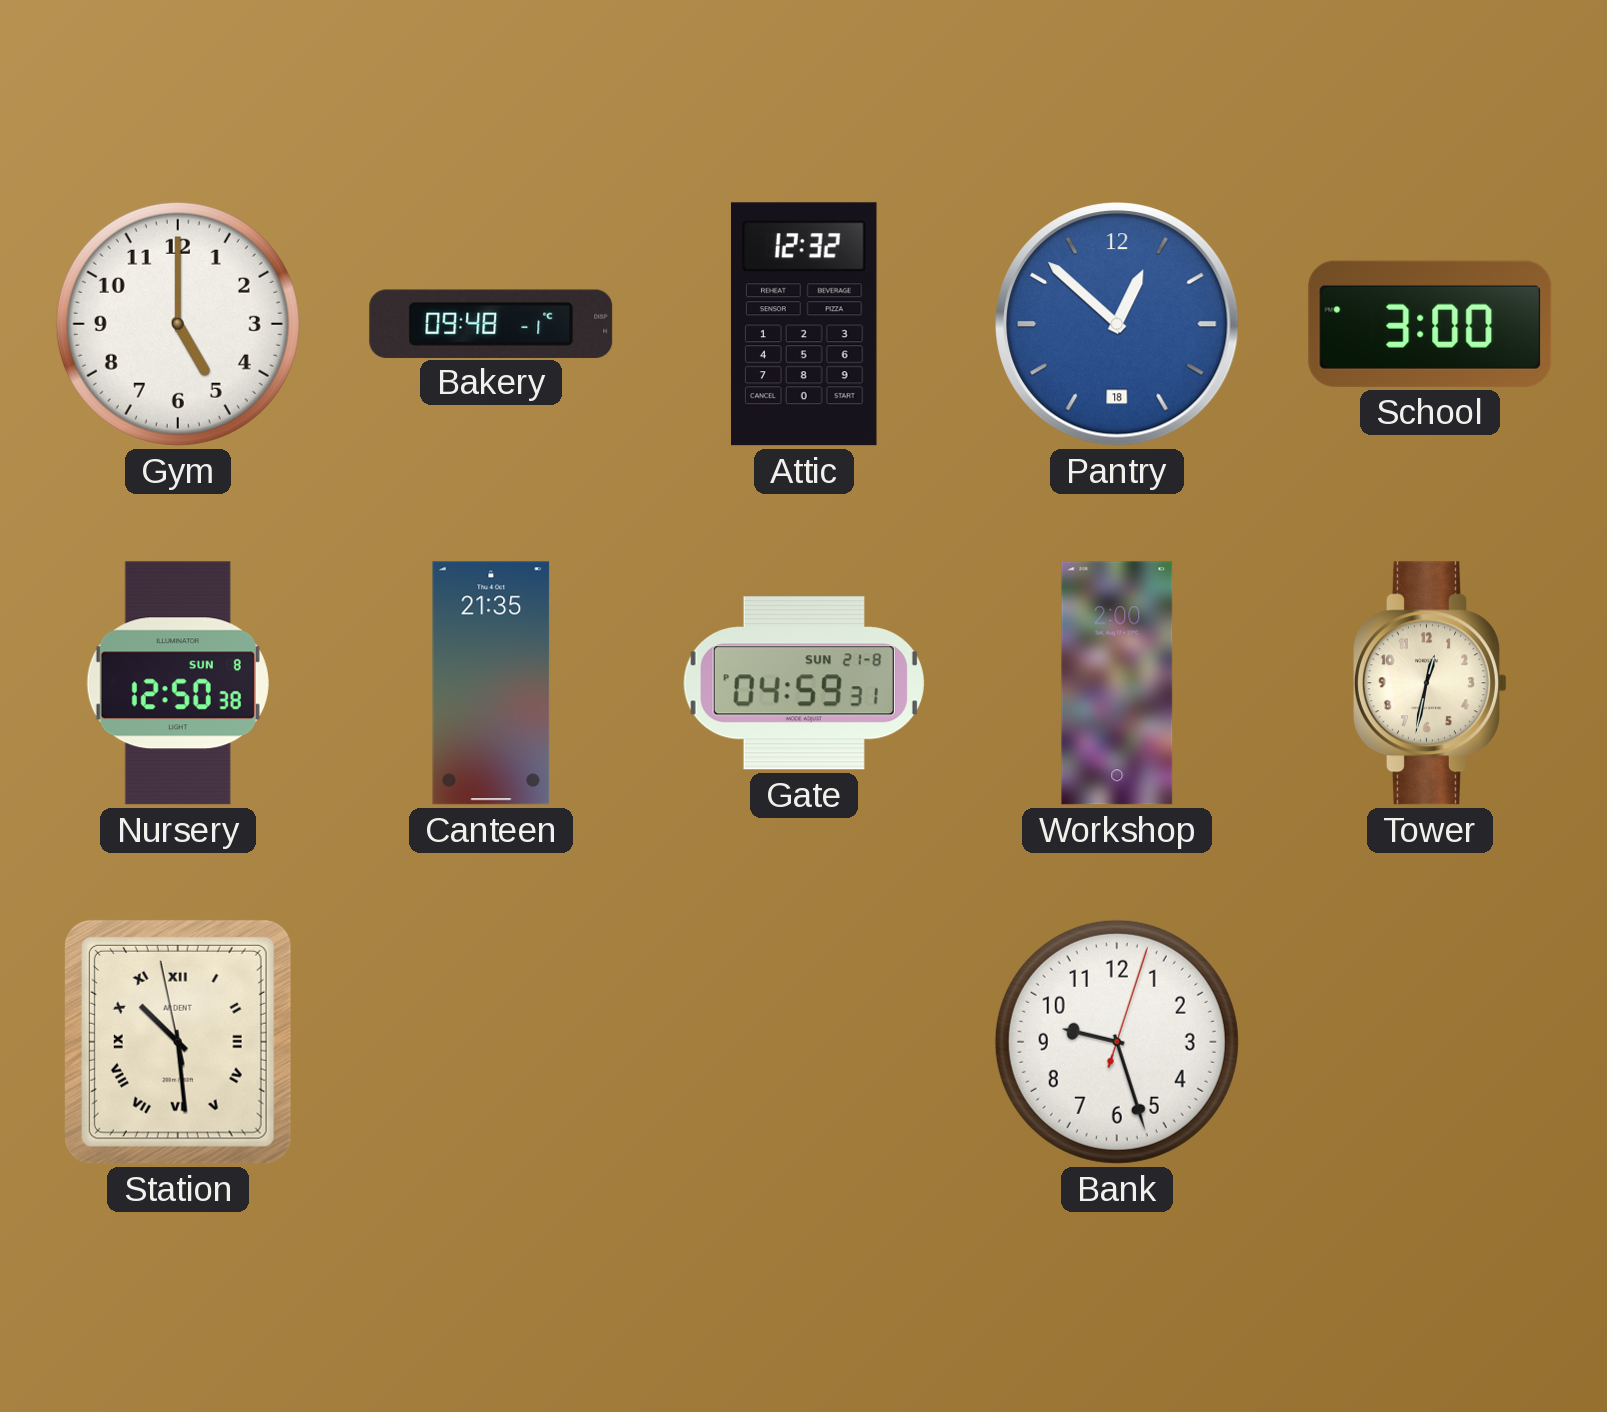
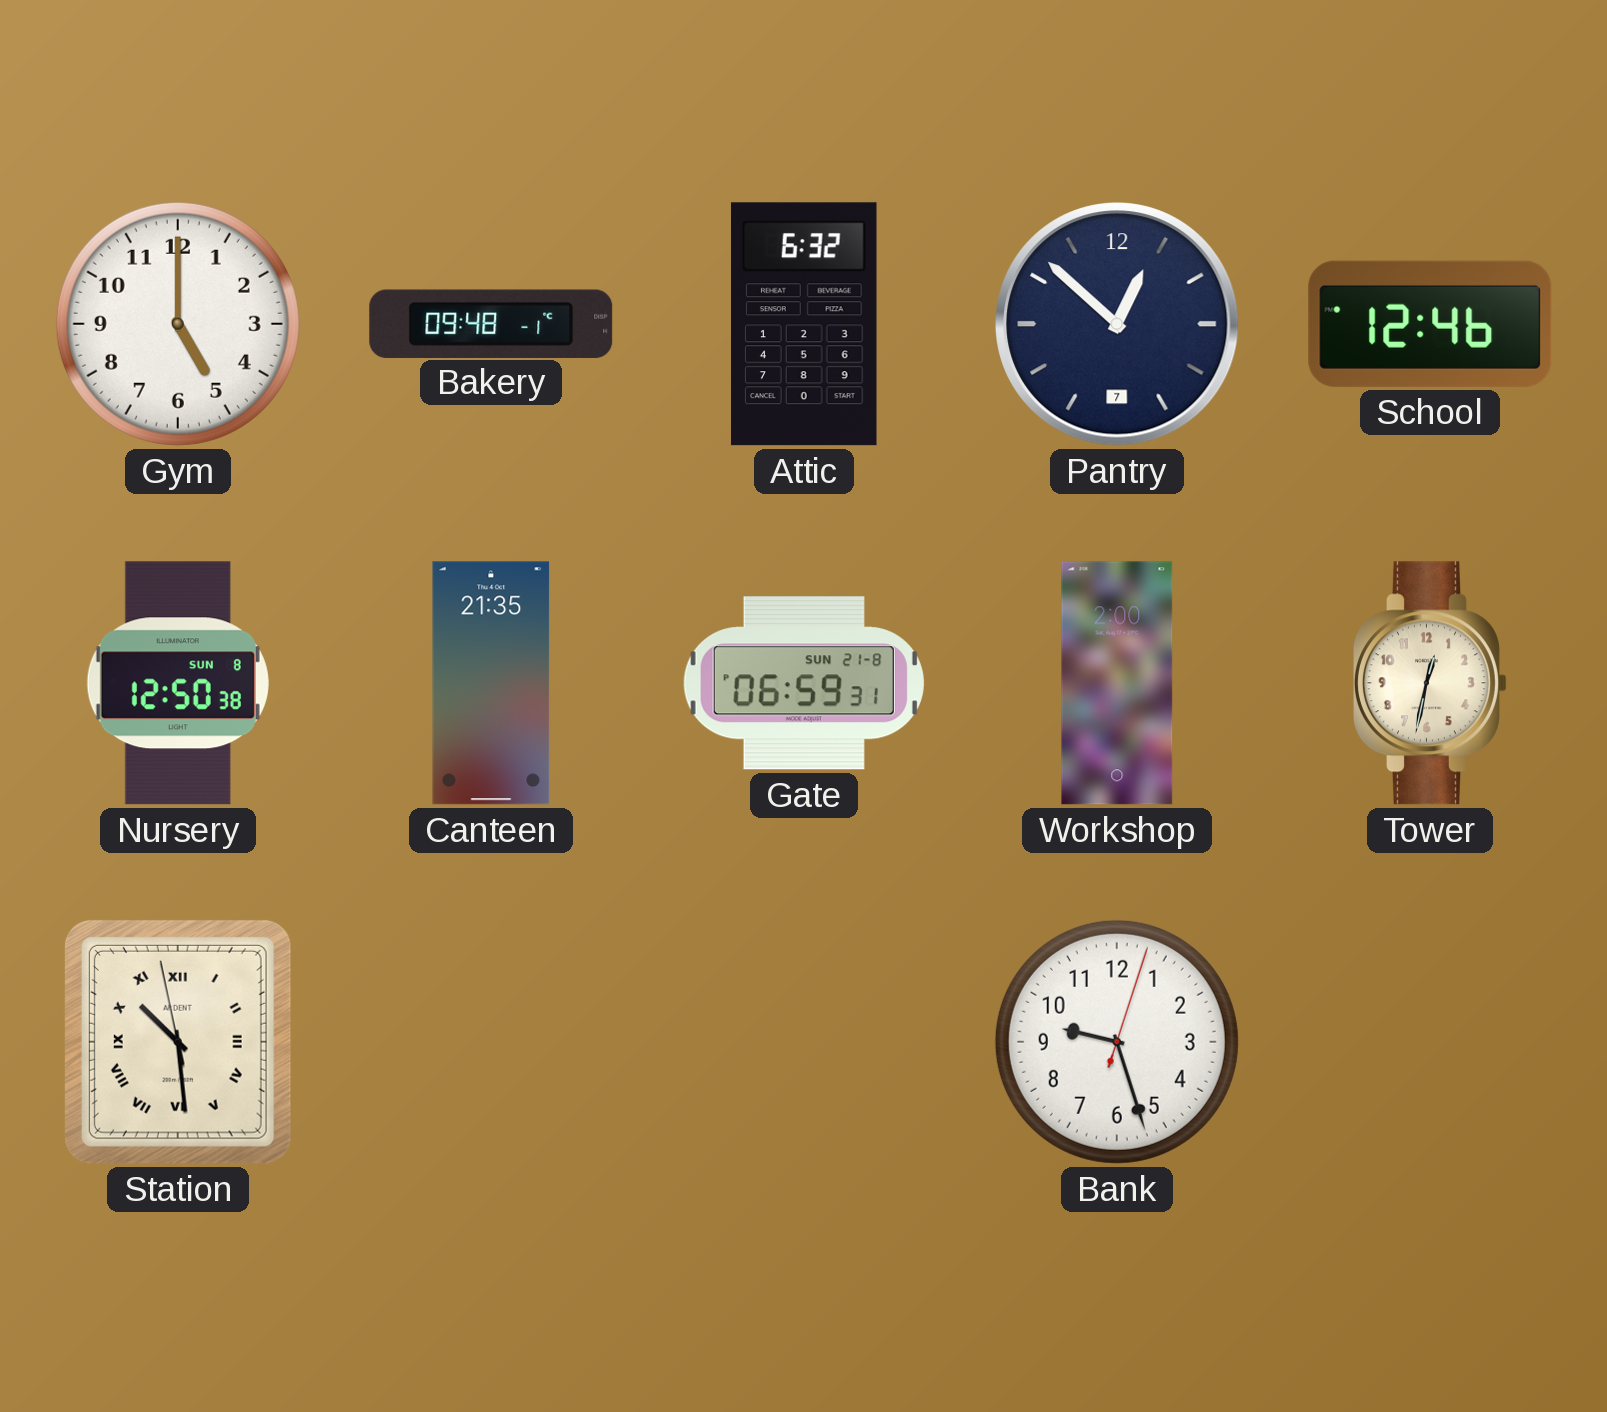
Attic: 12:32 -> 6:32 (804, 324)
Pantry date: 18 -> 7 (1117, 324)
Pantry dial: blue -> navy (1117, 324)
School: 3:00 -> 12:46 (1430, 324)
Gate: 04:59 -> 06:59 (804, 683)
